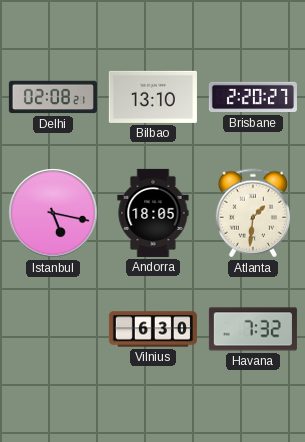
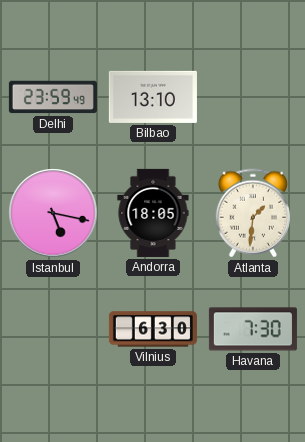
Delhi: 02:08 -> 23:59 (53, 97)
Brisbane: 2:20 -> none (253, 97)
Havana: 7:32 -> 7:30 (253, 329)
